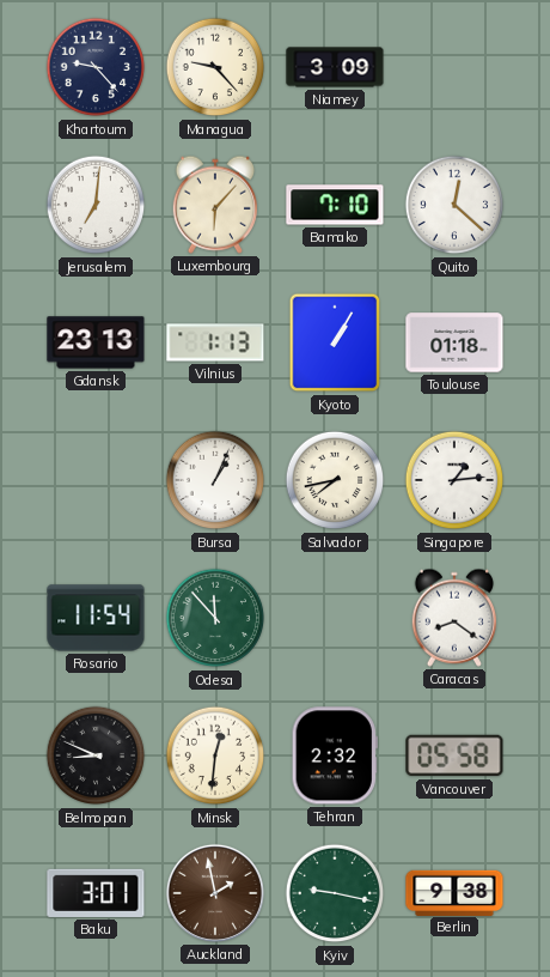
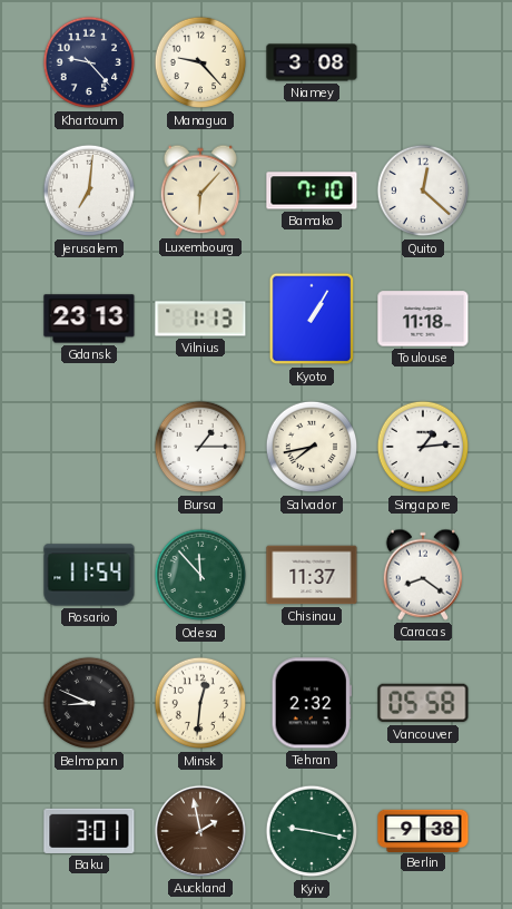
Niamey: 3:09 -> 3:08 (312, 62)
Toulouse: 01:18 -> 11:18 (423, 319)
Bursa: 1:04 -> 1:15 (200, 447)
Chisinau: none -> 11:37 (312, 575)
